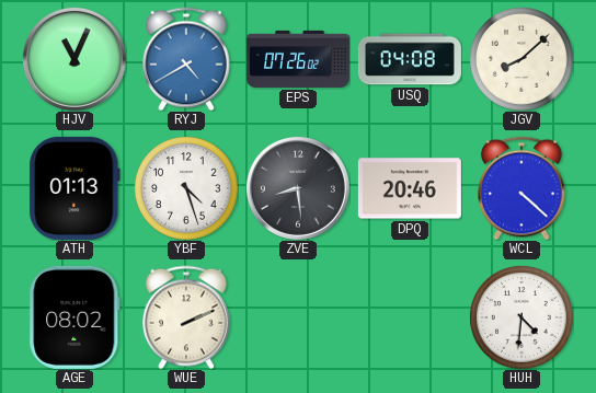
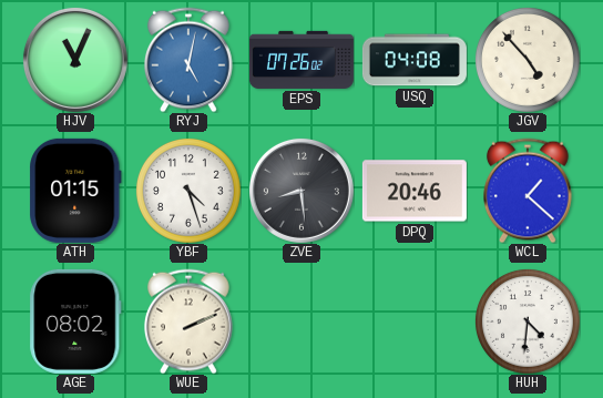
RYJ: 4:40 -> 5:02 (190, 60)
JGV: 8:08 -> 4:53 (528, 60)
ATH: 01:13 -> 01:15 (75, 191)
WCL: 4:22 -> 1:22 (529, 191)
